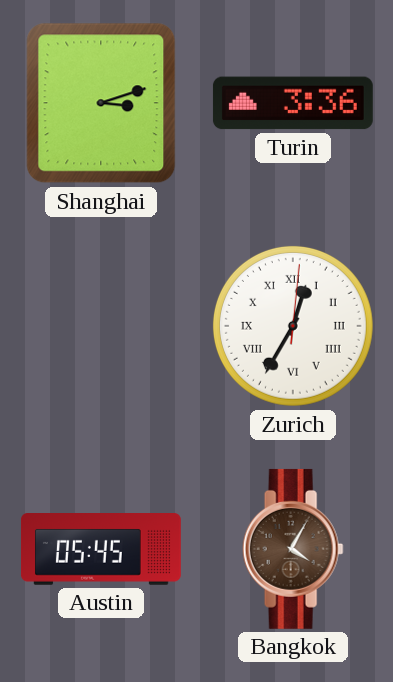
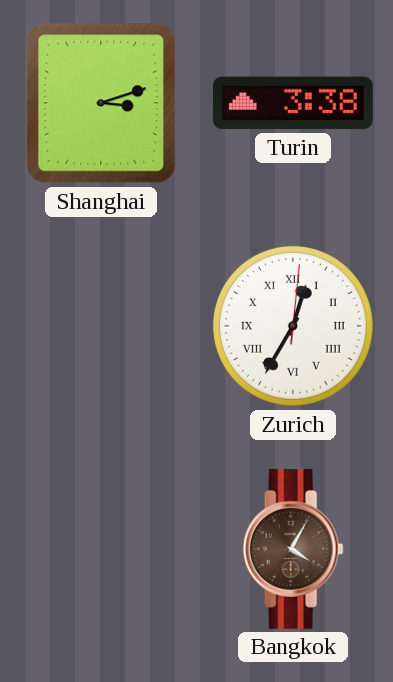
Turin: 3:36 -> 3:38 (293, 103)
Austin: 05:45 -> none (101, 550)
